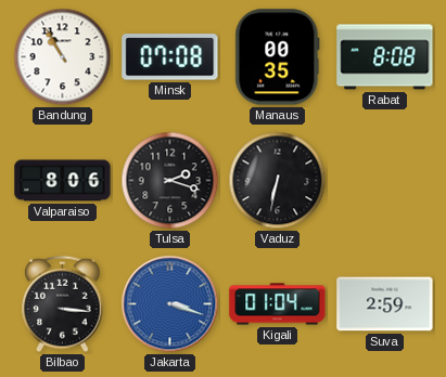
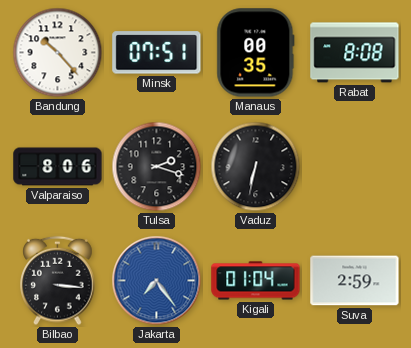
Bandung: 10:55 -> 10:23 (58, 53)
Minsk: 07:08 -> 07:51 (157, 53)
Jakarta: 3:18 -> 7:24 (157, 281)
